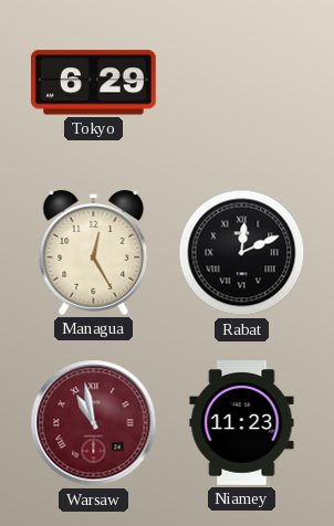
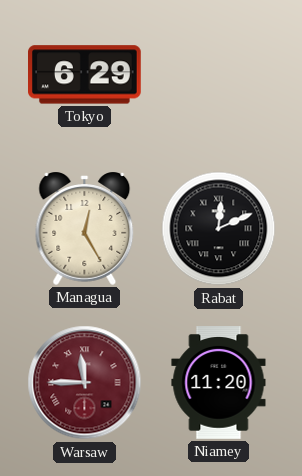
Warsaw: 10:58 -> 11:45 (85, 383)
Niamey: 11:23 -> 11:20 (219, 383)
